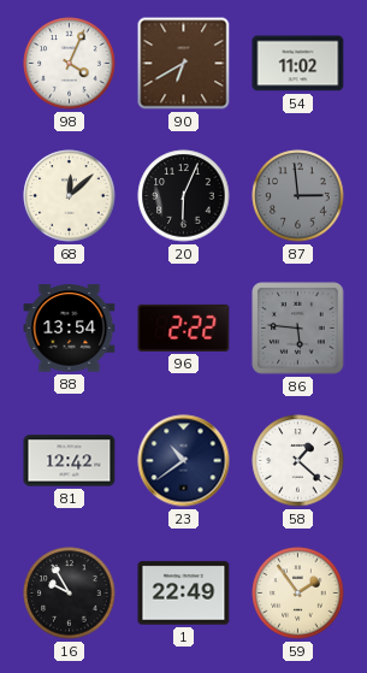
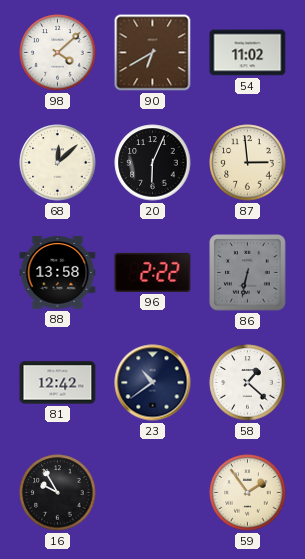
98: 4:04 -> 4:08 (58, 53)
87 dial: grey -> cream (248, 163)
88: 13:54 -> 13:58 (58, 273)
86: 5:46 -> 6:32 (248, 273)
1: 22:49 -> none (184, 594)
